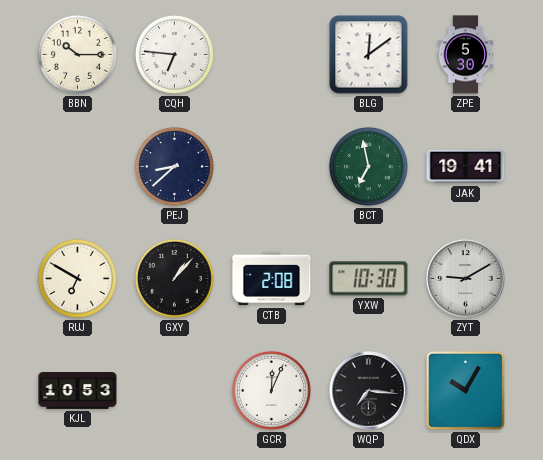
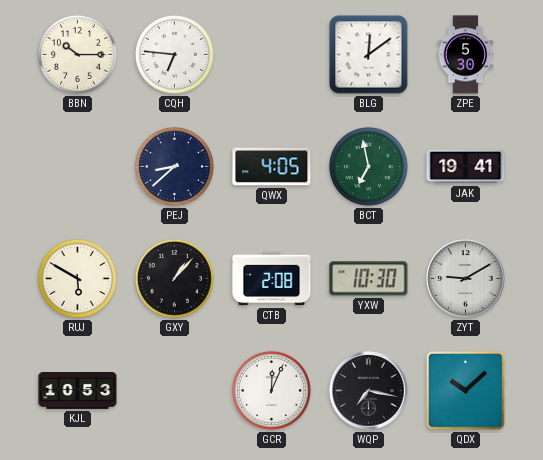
QWX: none -> 4:05 (272, 167)
RUJ: 6:50 -> 5:50 (77, 278)
WQP: 7:16 -> 7:17 (369, 391)
QDX: 10:05 -> 10:08 (465, 390)
